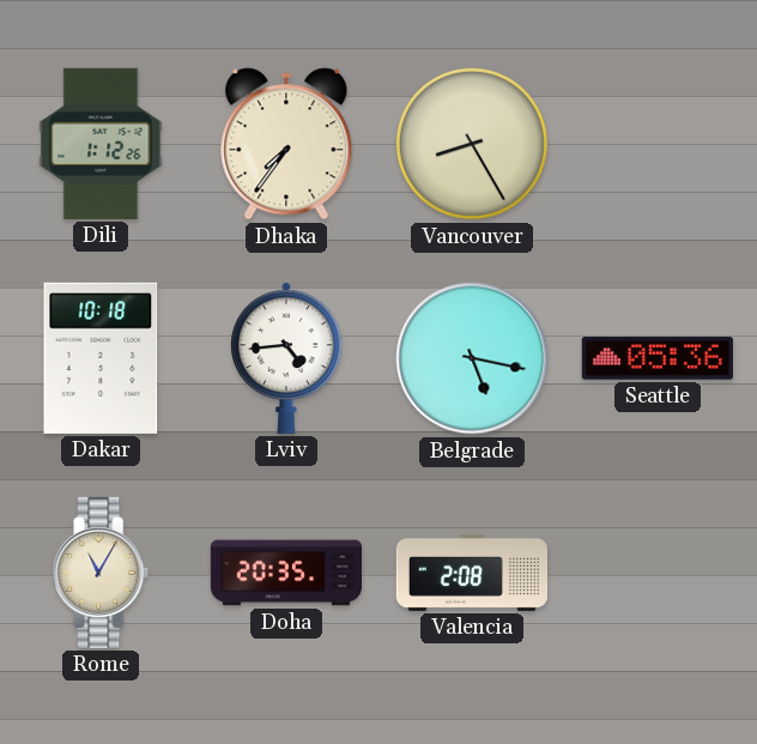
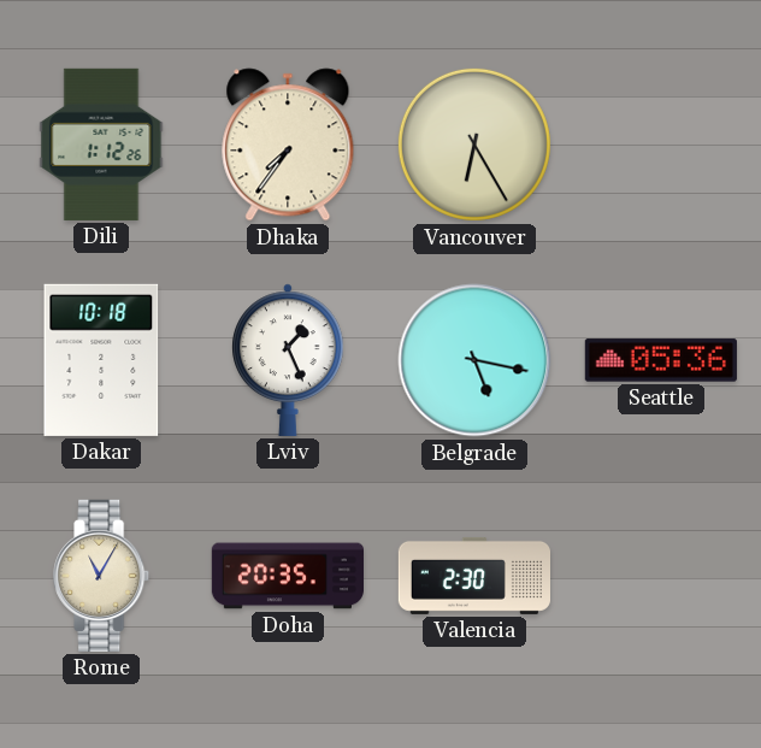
Vancouver: 8:25 -> 6:25 (474, 145)
Lviv: 4:44 -> 1:26 (289, 360)
Valencia: 2:08 -> 2:30 (473, 576)
